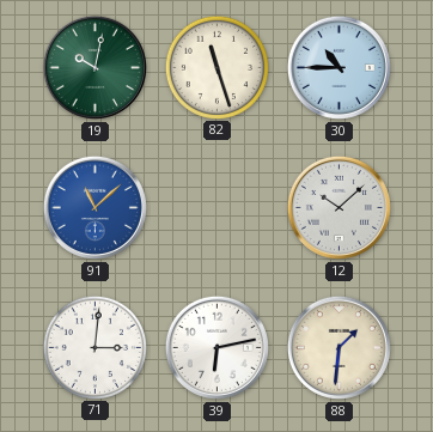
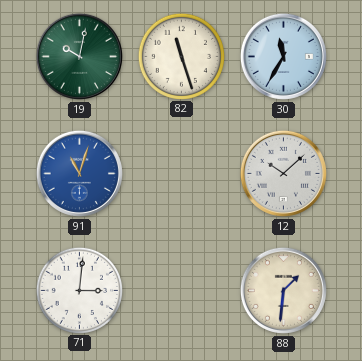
30: 10:45 -> 11:35 (283, 56)
91: 11:08 -> 11:03 (79, 173)
39: 6:13 -> none (216, 347)
